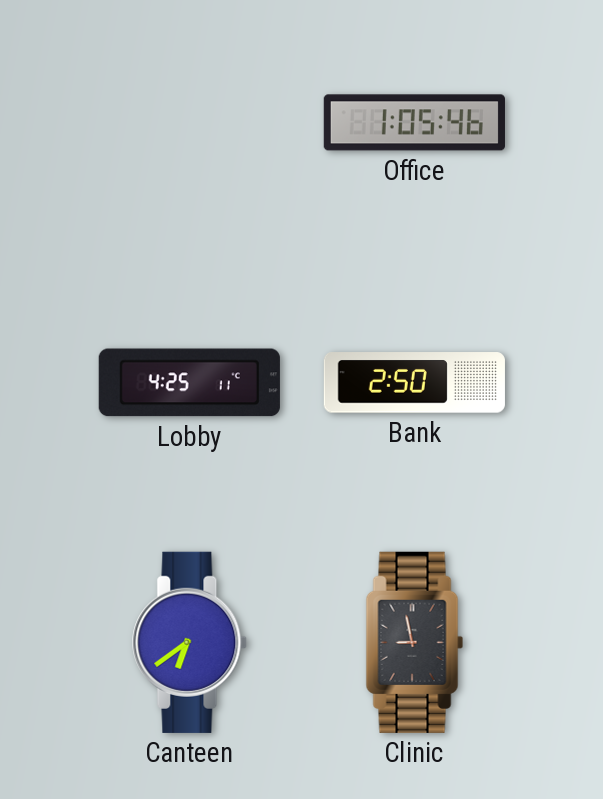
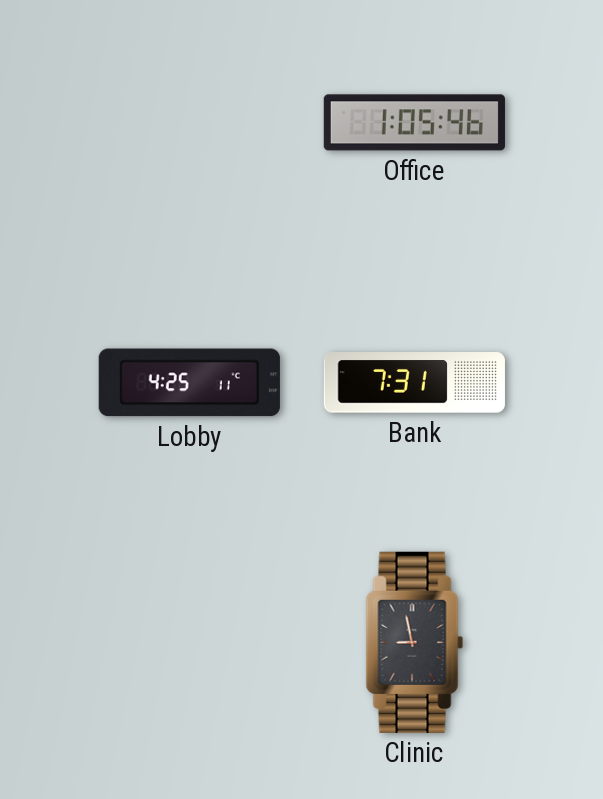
Bank: 2:50 -> 7:31 (414, 383)
Canteen: 6:39 -> none (190, 642)
